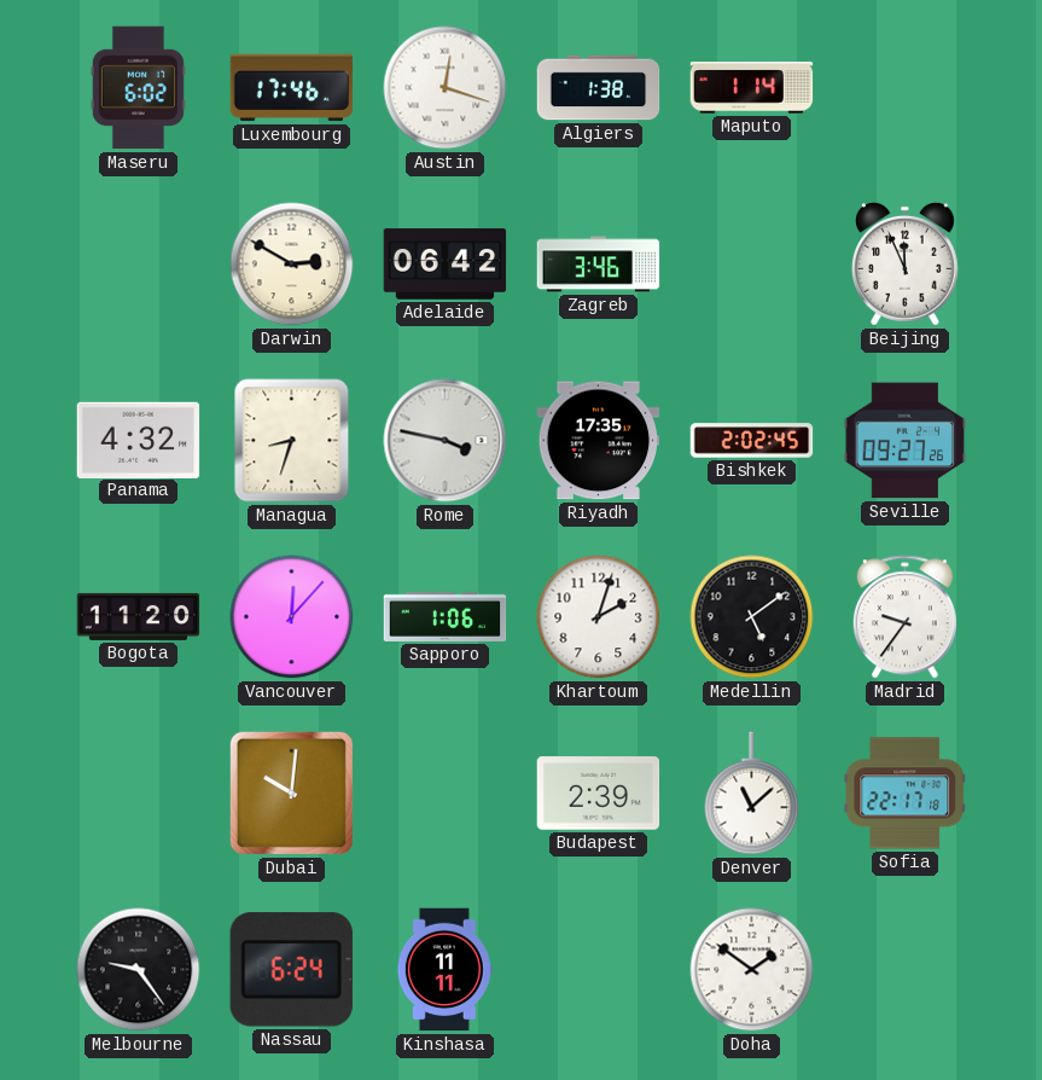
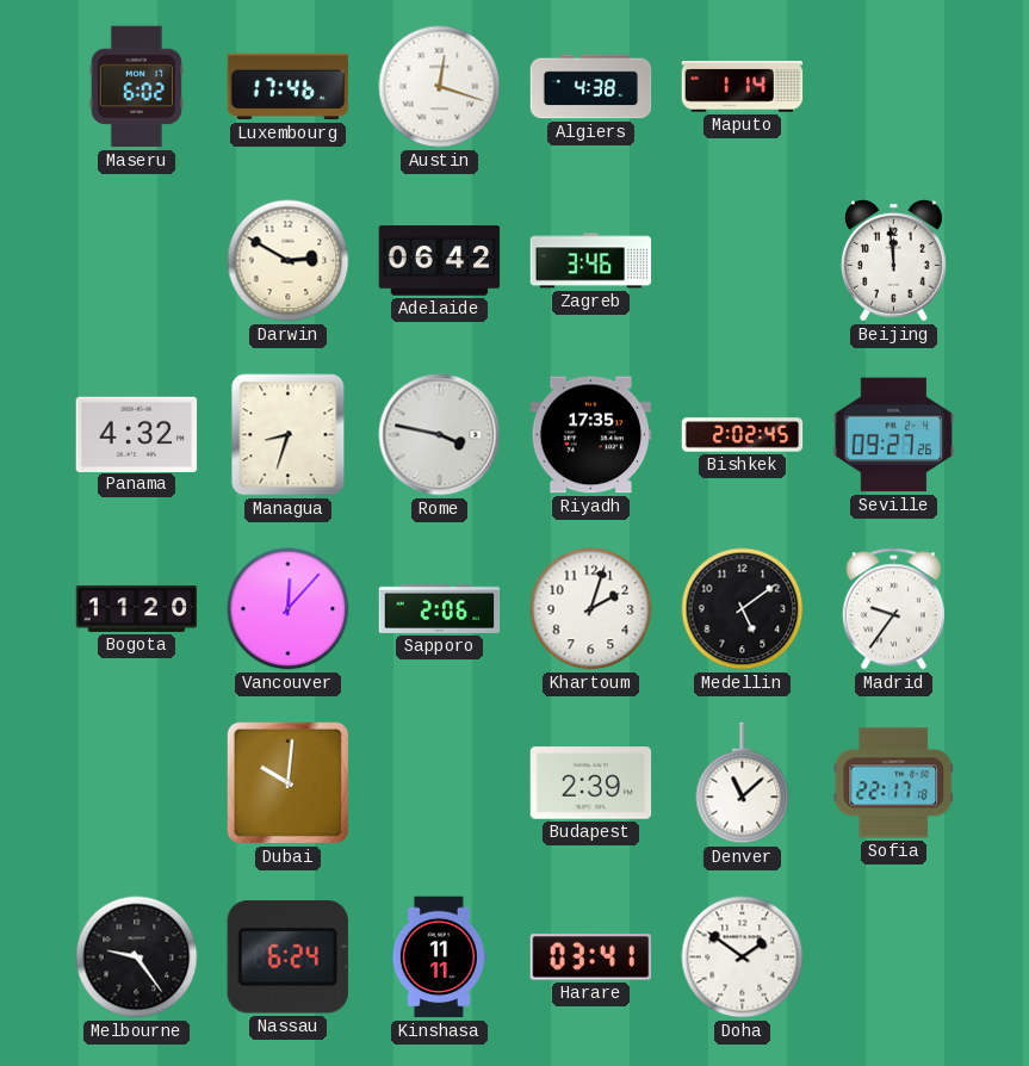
Algiers: 1:38 -> 4:38 (591, 87)
Beijing: 11:56 -> 11:59 (893, 260)
Sapporo: 1:06 -> 2:06 (440, 608)
Harare: none -> 03:41 (591, 957)
